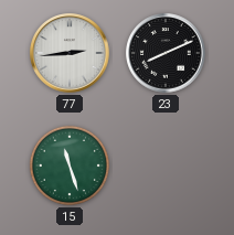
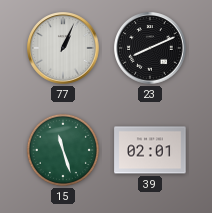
77: 2:44 -> 1:04 (63, 48)
39: none -> 02:01 (150, 150)
